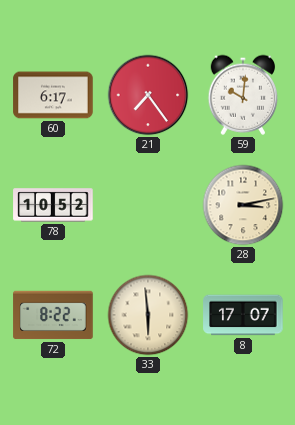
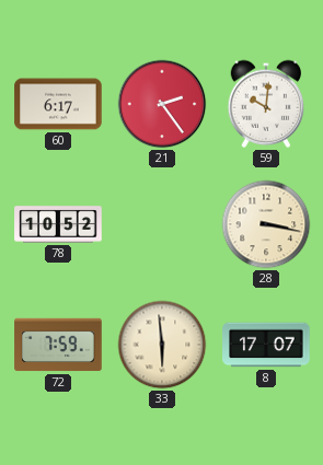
21: 7:24 -> 2:24 (162, 104)
28: 3:13 -> 3:17 (266, 224)
72: 8:22 -> 7:59 (58, 345)
